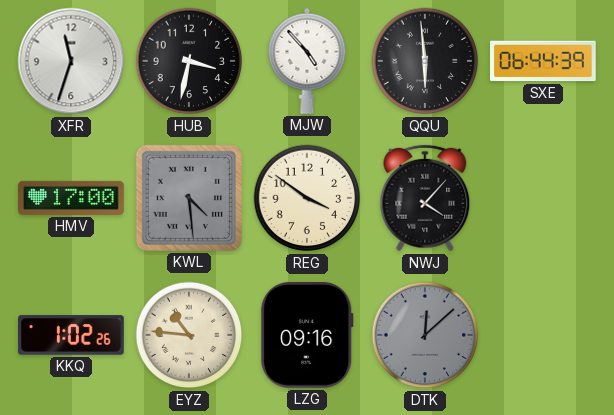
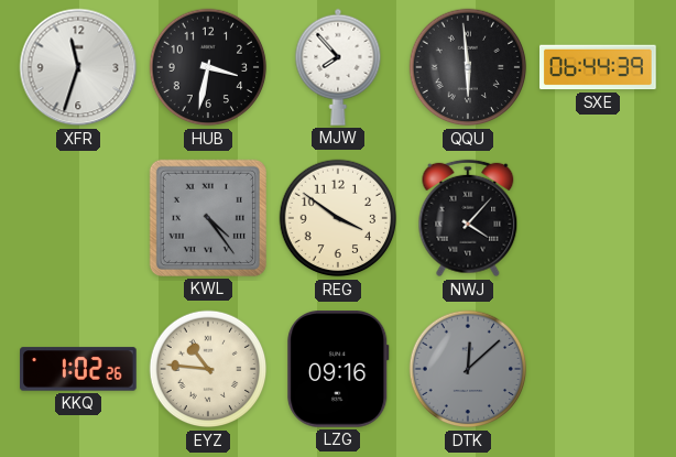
MJW: 4:53 -> 7:53 (338, 67)
HMV: 17:00 -> none (71, 198)
KWL: 4:29 -> 4:24 (208, 218)
